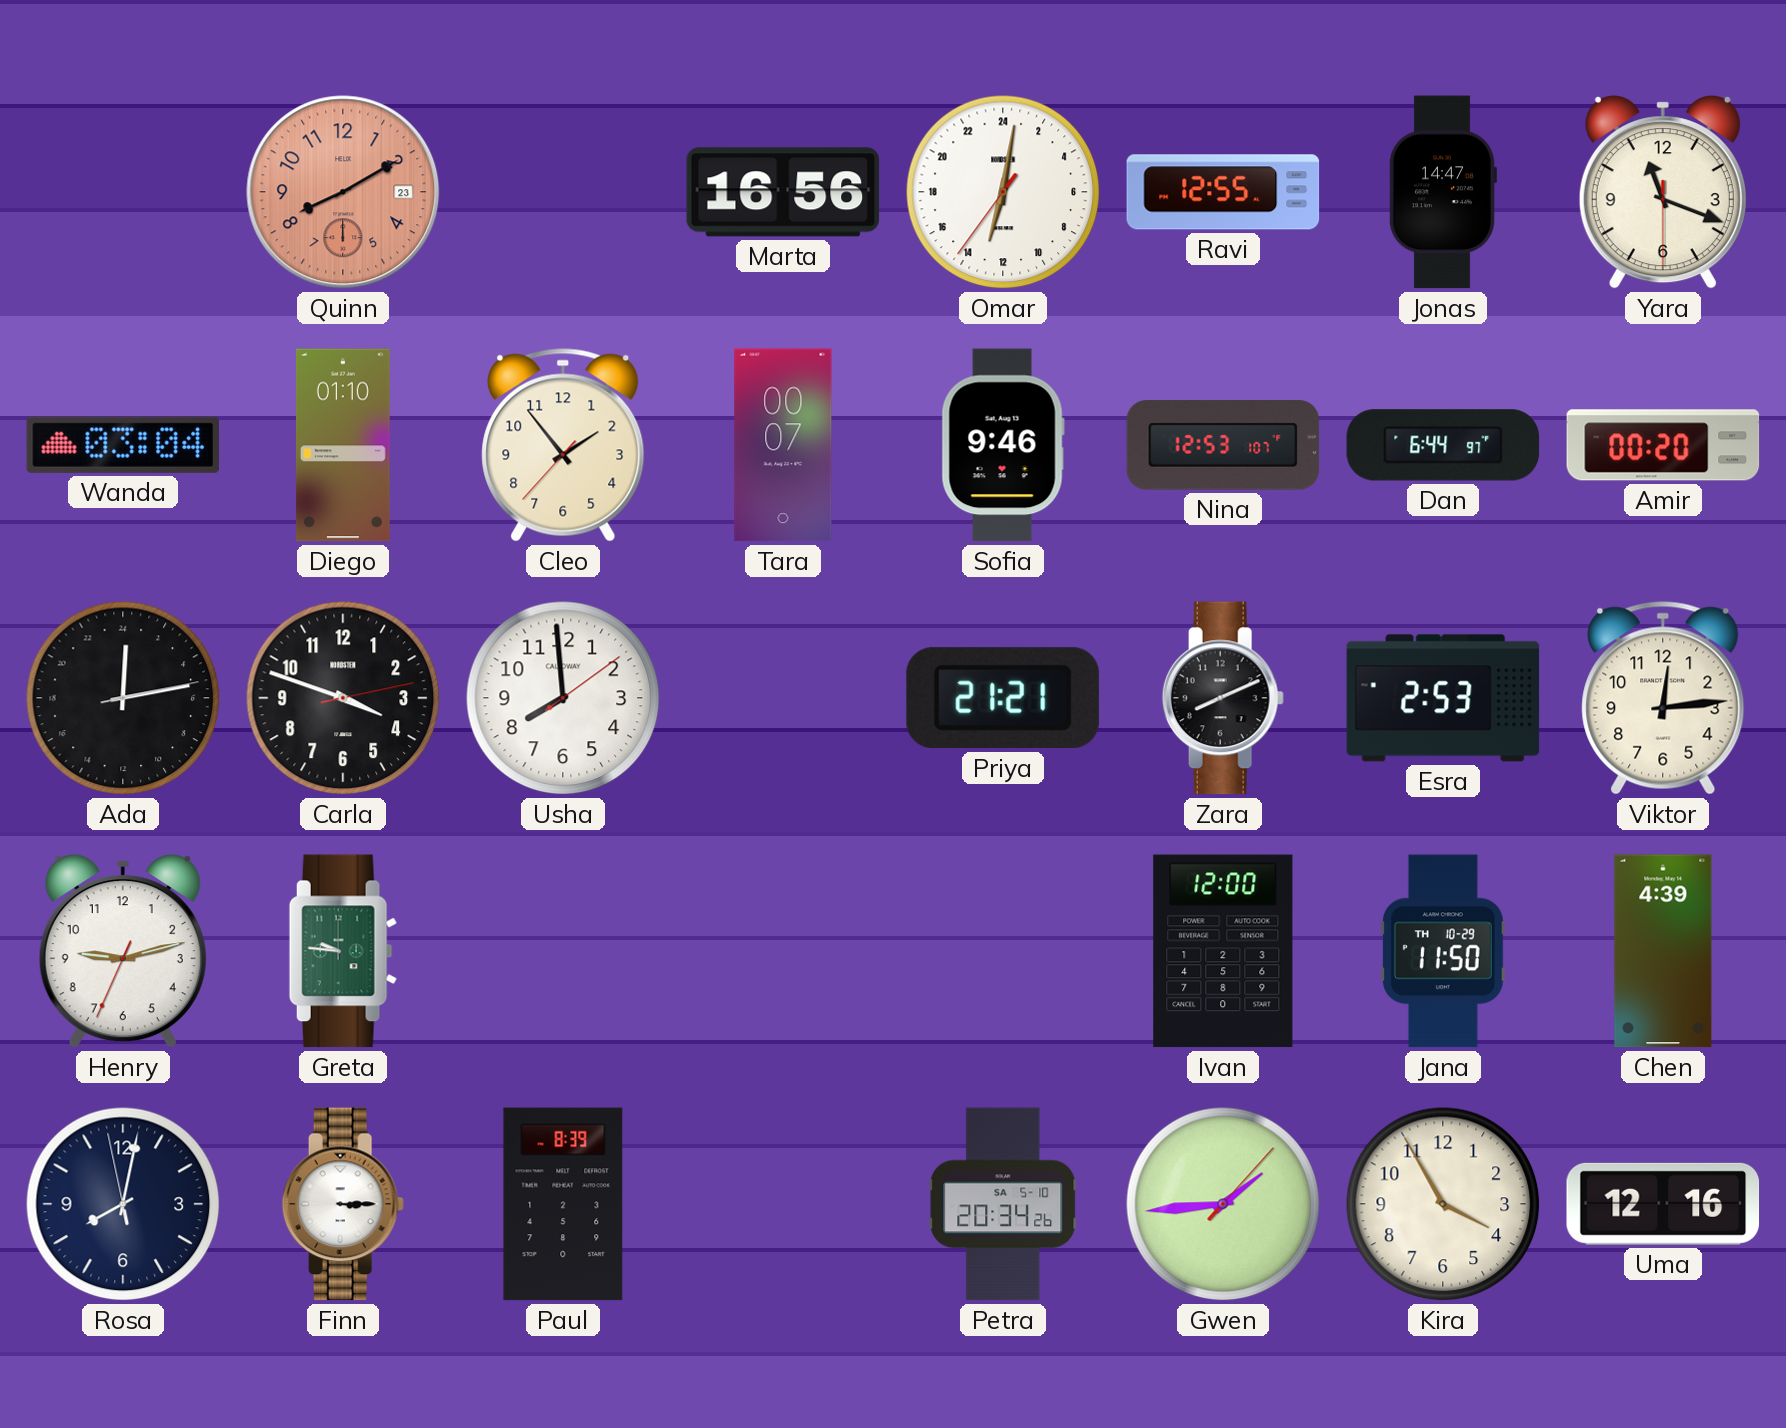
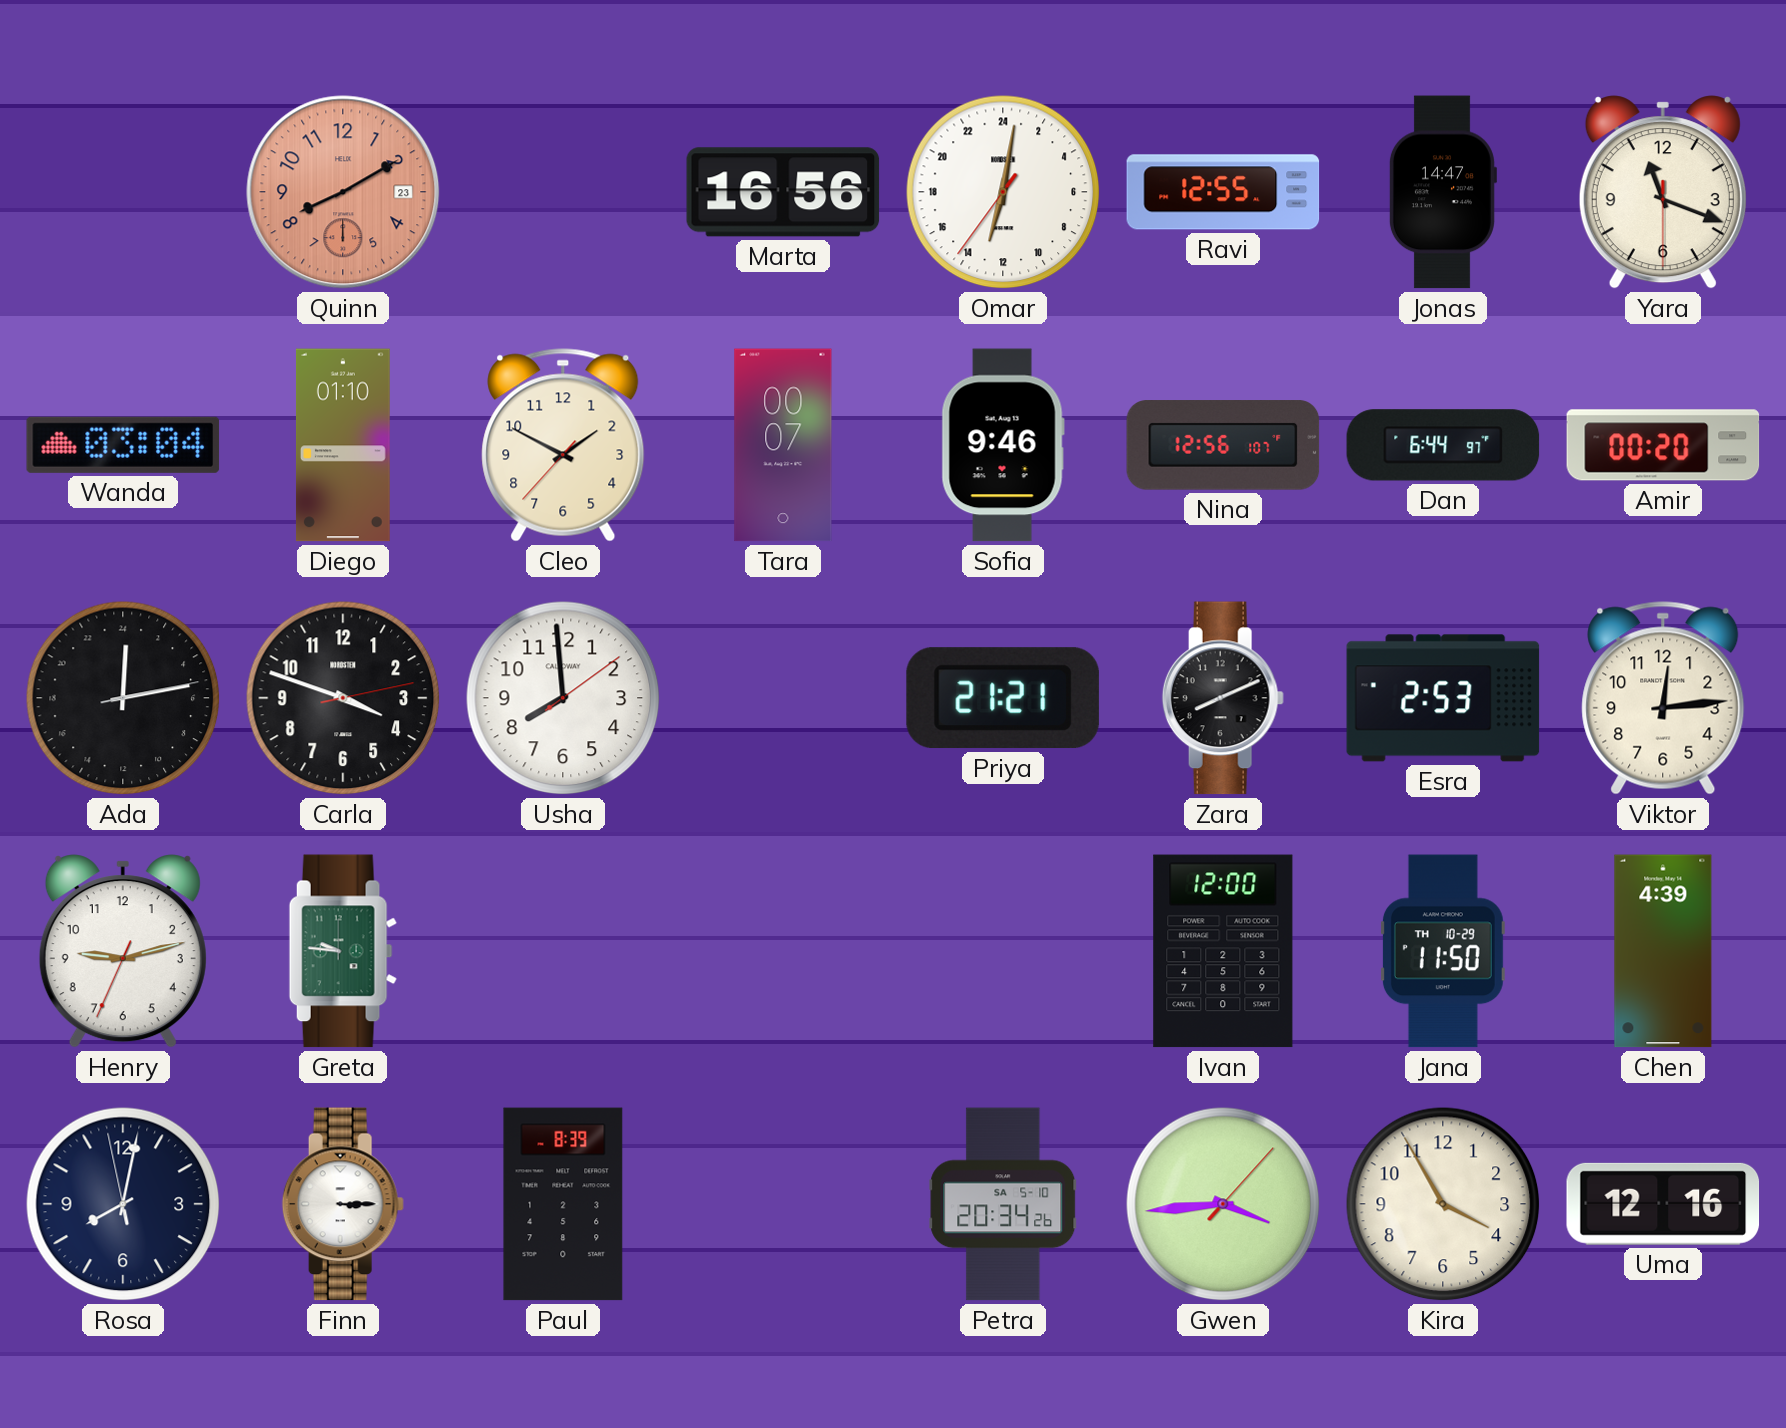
Cleo: 1:53 -> 1:49 (563, 445)
Nina: 12:53 -> 12:56 (1223, 445)
Gwen: 1:44 -> 3:44 (1223, 1204)
